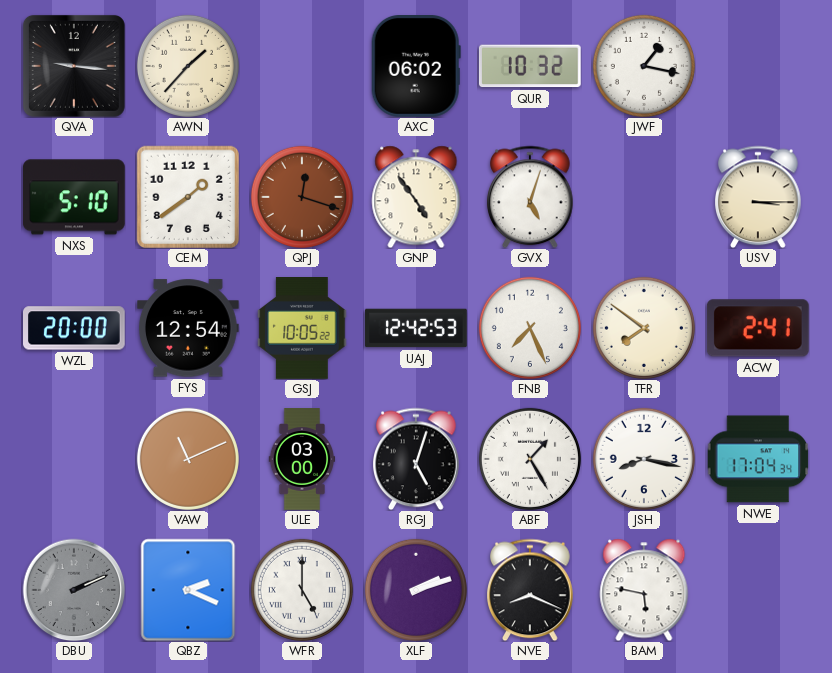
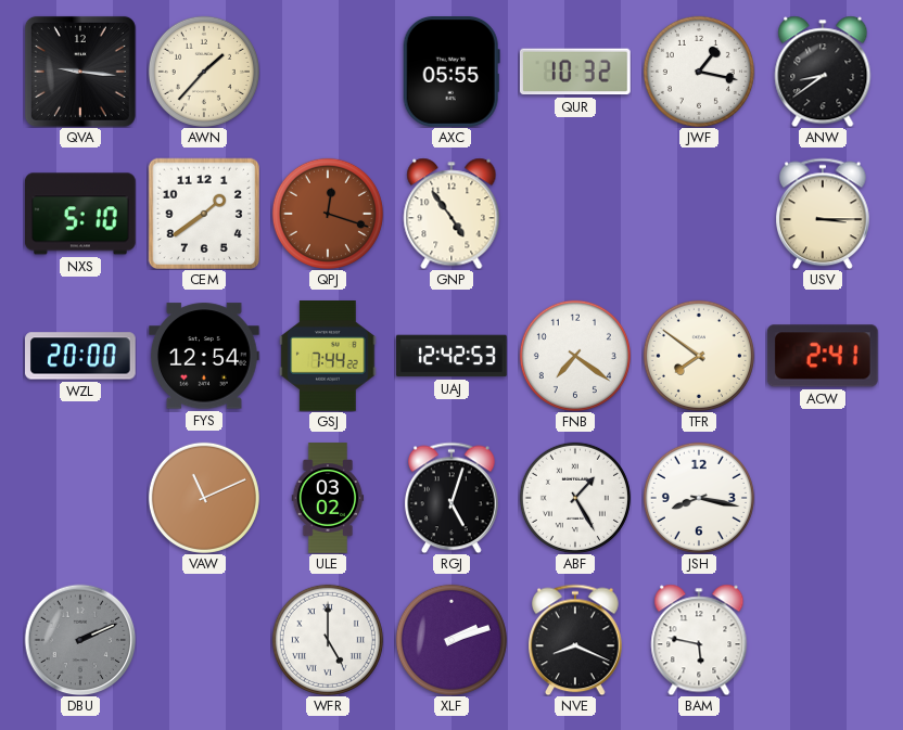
AXC: 06:02 -> 05:55 (452, 73)
ANW: none -> 8:39 (823, 72)
GVX: 5:03 -> none (531, 197)
GSJ: 10:05 -> 7:44 (328, 357)
FNB: 7:26 -> 7:21 (575, 356)
ULE: 03:00 -> 03:02 (328, 498)
NWE: 17:04 -> none (758, 459)
QBZ: 2:19 -> none (188, 590)
